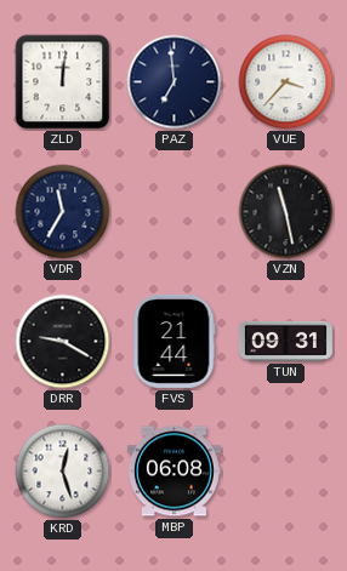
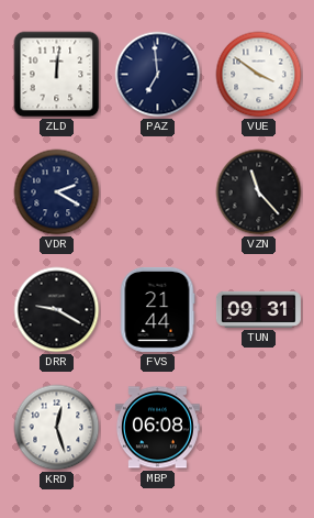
VUE: 3:37 -> 3:51 (259, 75)
VDR: 11:35 -> 2:20 (57, 192)
VZN: 11:28 -> 11:23 (259, 192)
